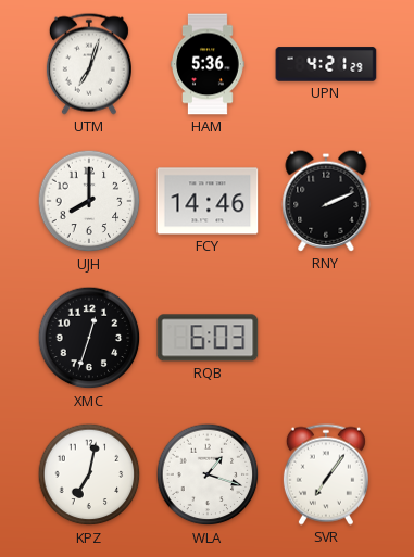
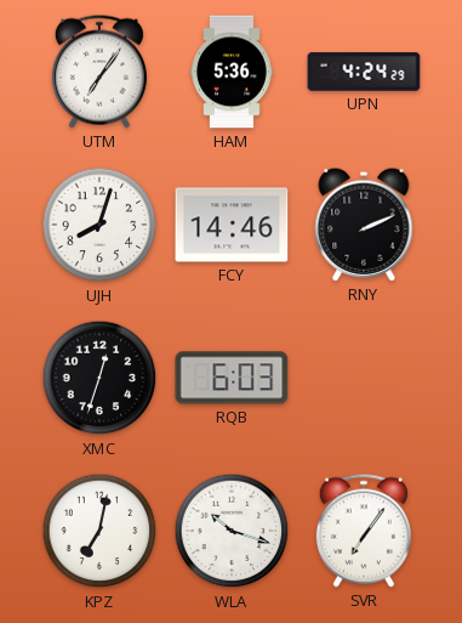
UTM: 7:03 -> 7:06 (99, 72)
UPN: 4:21 -> 4:24 (364, 72)
UJH: 8:00 -> 8:03 (99, 225)
WLA: 1:18 -> 10:18 (232, 531)
